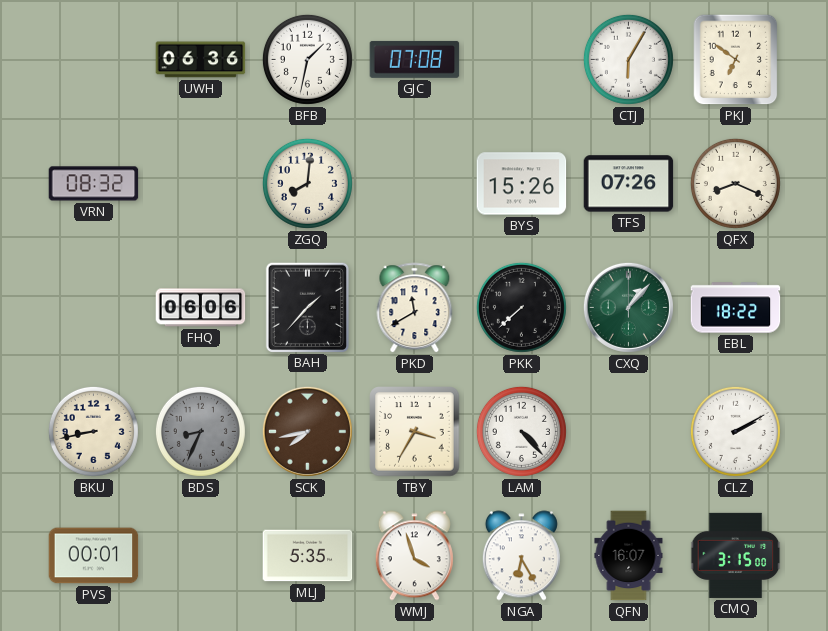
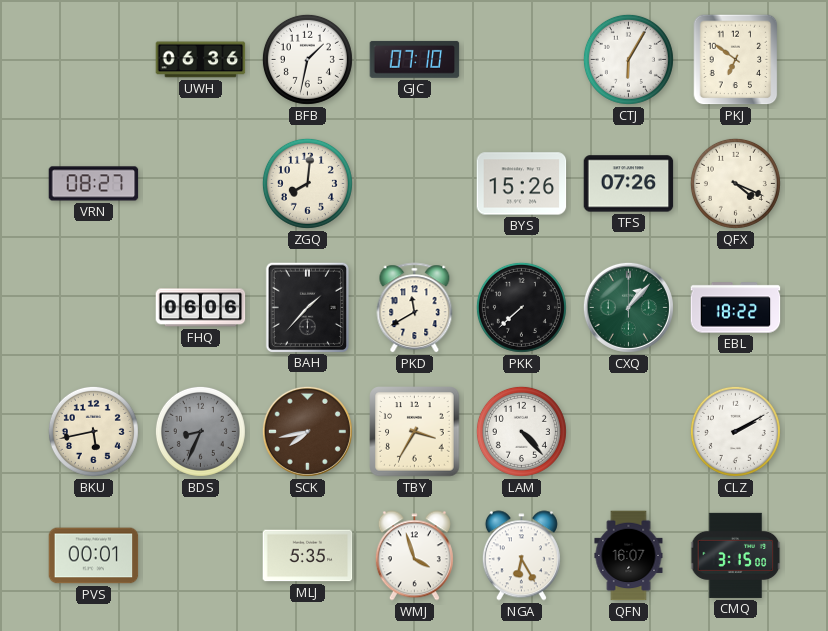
GJC: 07:08 -> 07:10 (415, 59)
VRN: 08:32 -> 08:27 (94, 184)
QFX: 8:19 -> 4:19 (735, 183)
BKU: 8:43 -> 5:43 (93, 431)
